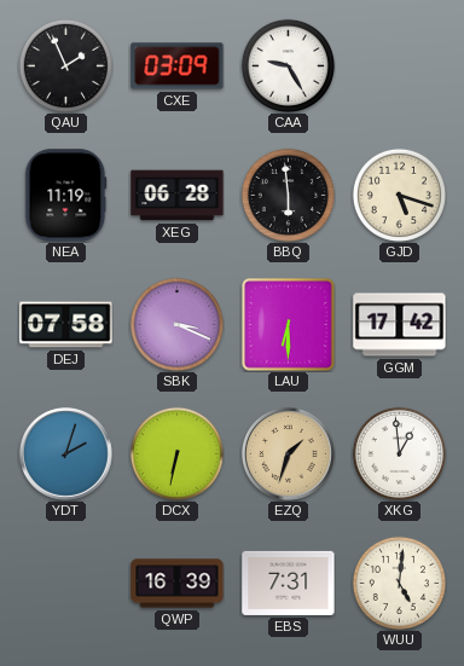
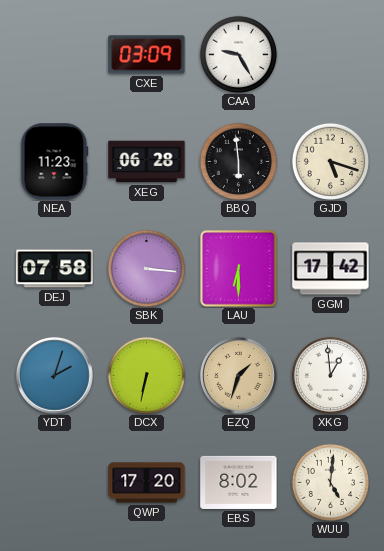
QAU: 1:56 -> none (65, 65)
NEA: 11:19 -> 11:23 (55, 162)
SBK: 3:19 -> 3:16 (146, 268)
QWP: 16:39 -> 17:20 (147, 483)
EBS: 7:31 -> 8:02 (239, 482)
